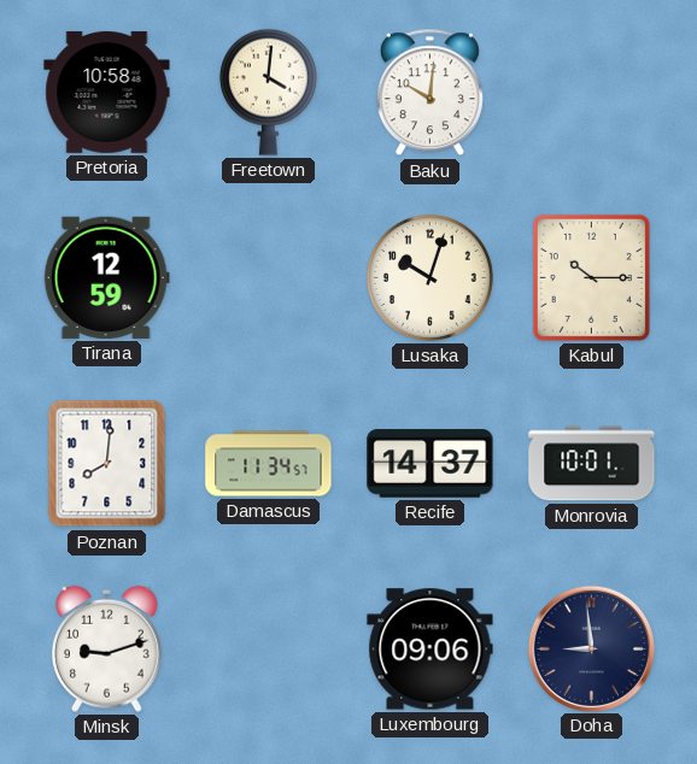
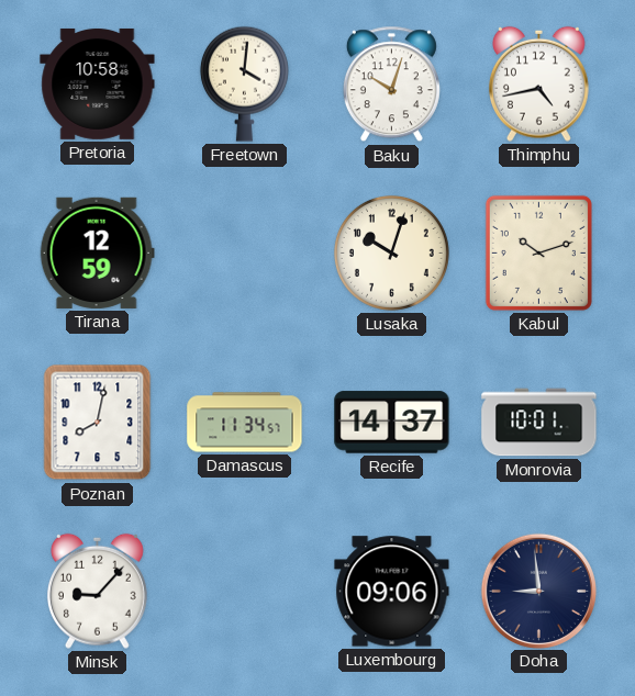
Baku: 10:01 -> 10:03 (391, 85)
Thimphu: none -> 4:43 (538, 83)
Kabul: 10:15 -> 10:12 (538, 252)
Poznan: 8:01 -> 8:02 (98, 423)
Minsk: 9:12 -> 9:07 (97, 591)
